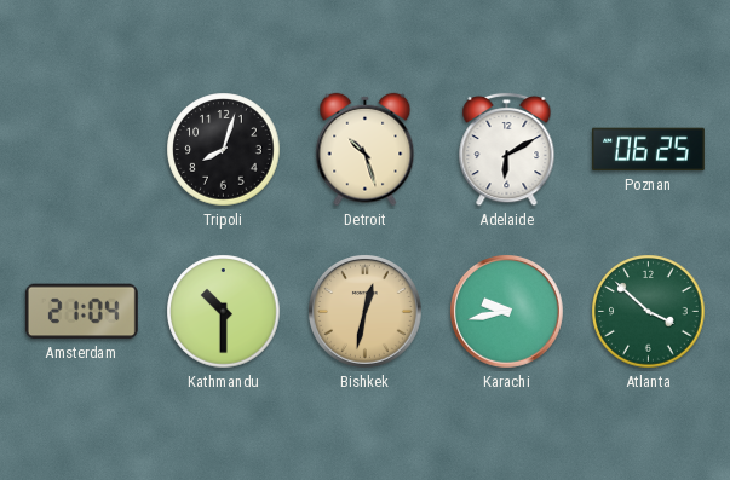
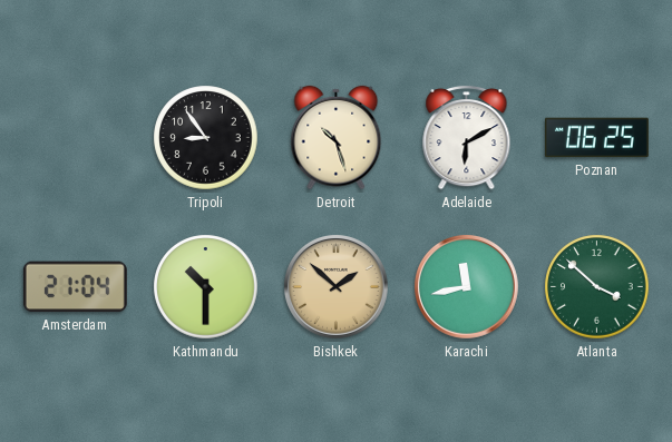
Tripoli: 8:03 -> 8:54 (206, 138)
Bishkek: 12:32 -> 1:52 (337, 287)
Karachi: 9:43 -> 11:43 (467, 287)
